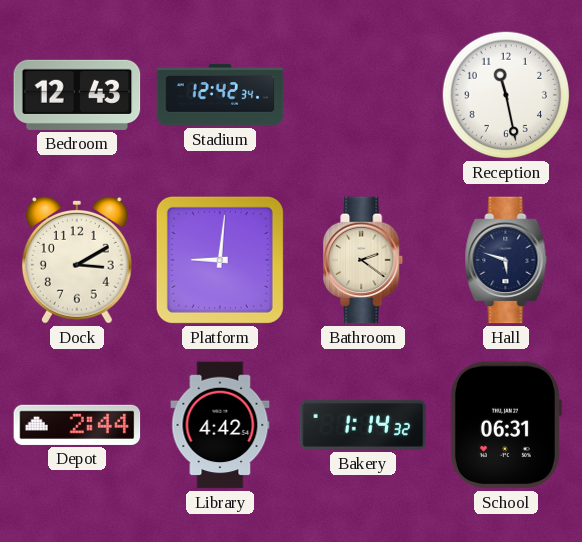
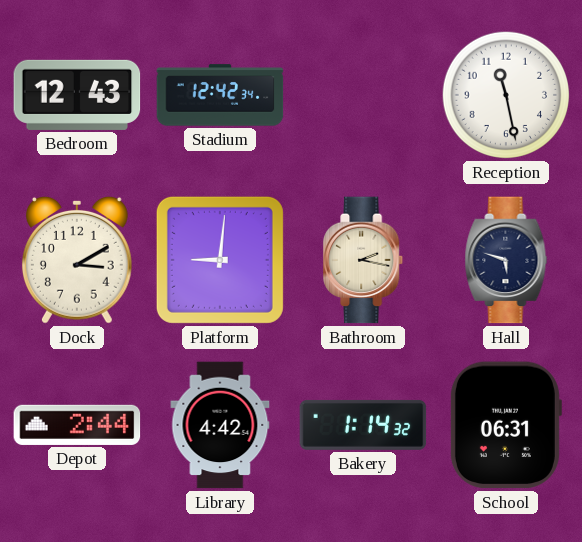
Bathroom: 2:21 -> 2:17 (364, 260)
